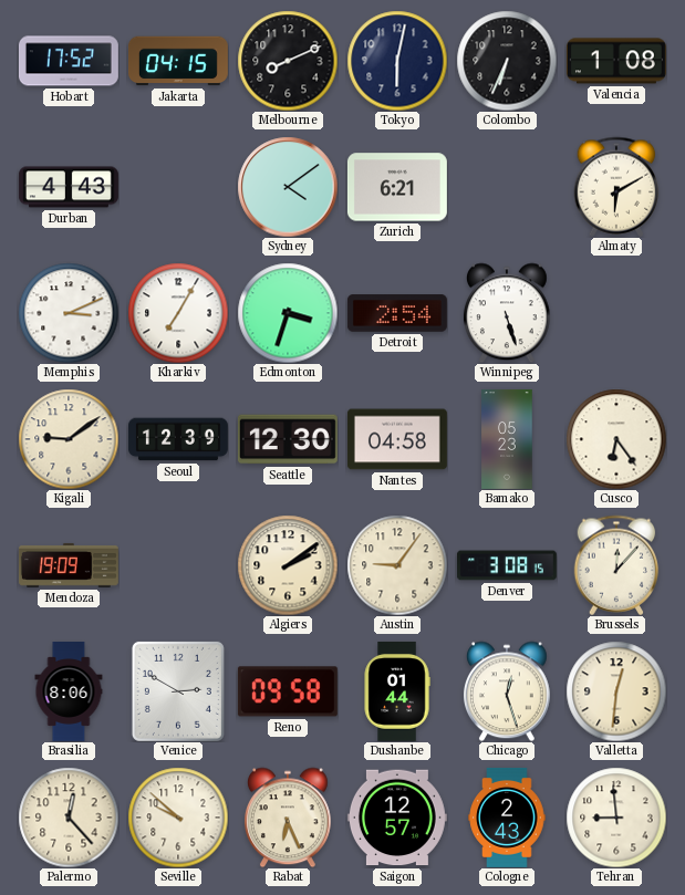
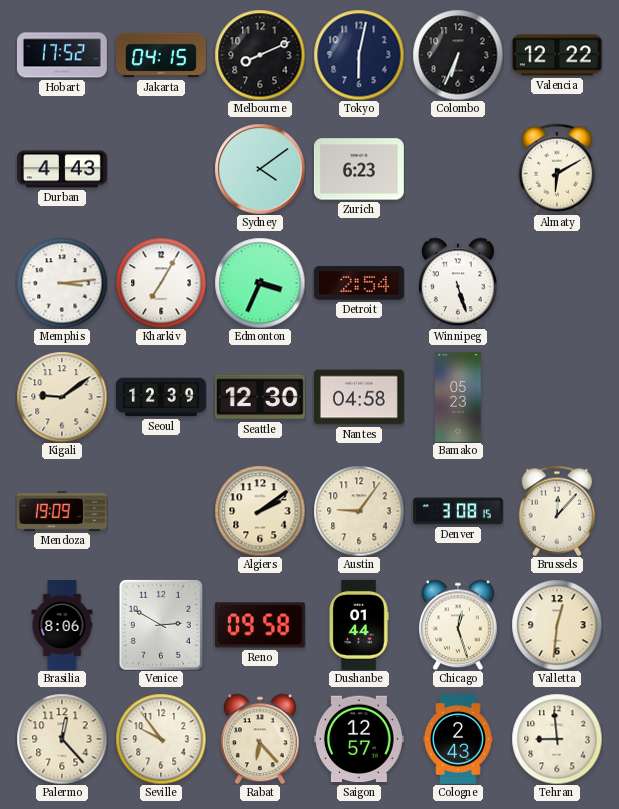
Valencia: 1:08 -> 12:22 (557, 55)
Zurich: 6:21 -> 6:23 (359, 169)
Memphis: 3:11 -> 3:14 (62, 283)
Edmonton: 3:33 -> 3:34 (260, 283)
Cusco: 6:24 -> none (616, 439)
Seville: 9:52 -> 9:54 (161, 739)
Rabat: 6:26 -> 6:23 (260, 739)
